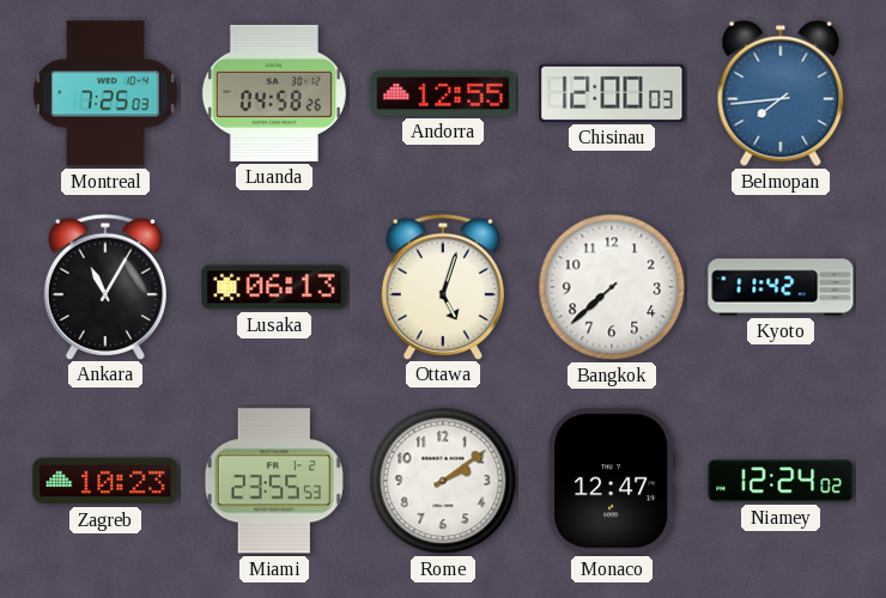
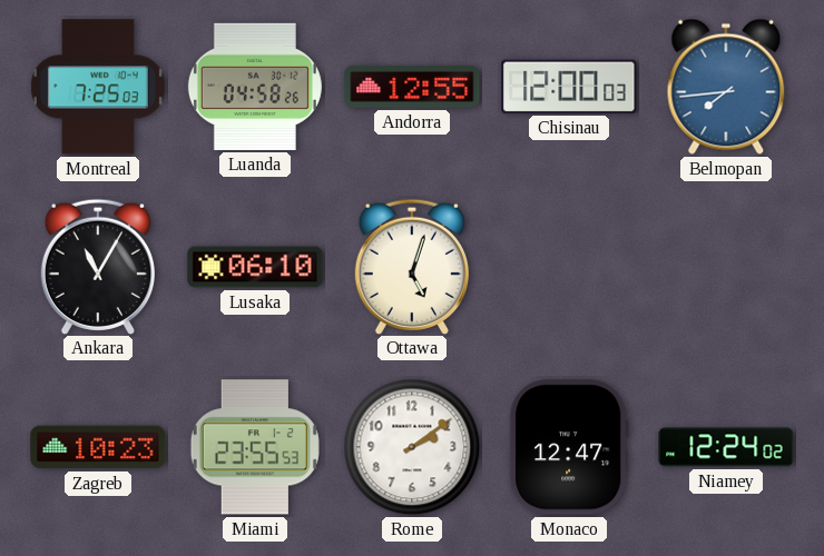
Lusaka: 06:13 -> 06:10 (255, 267)
Bangkok: 7:38 -> none (612, 287)
Kyoto: 11:42 -> none (781, 287)
